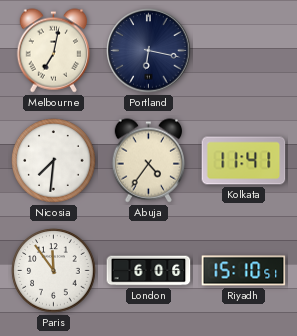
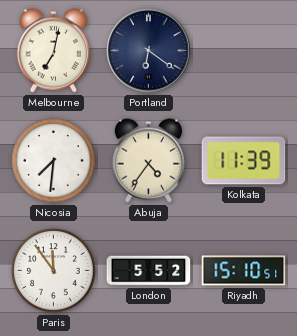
Portland: 6:17 -> 6:21 (149, 51)
Kolkata: 11:41 -> 11:39 (244, 161)
London: 6:06 -> 5:52 (149, 271)
